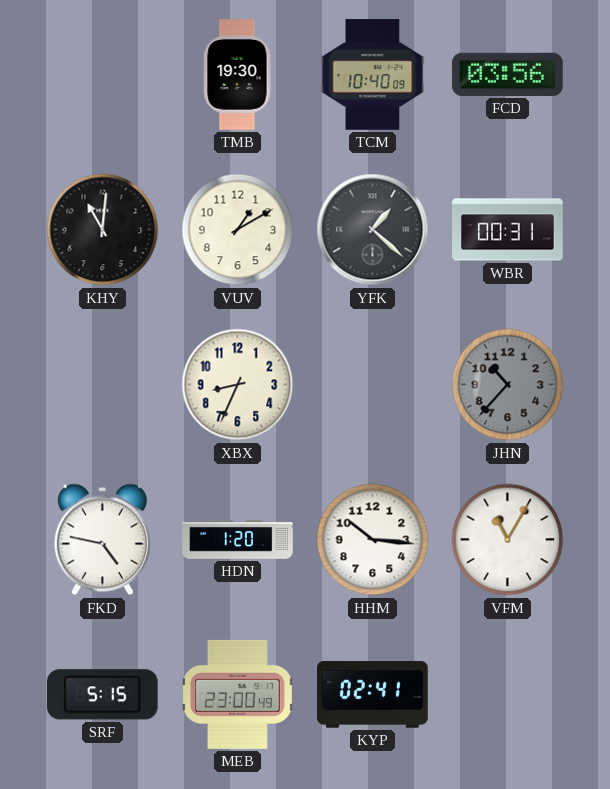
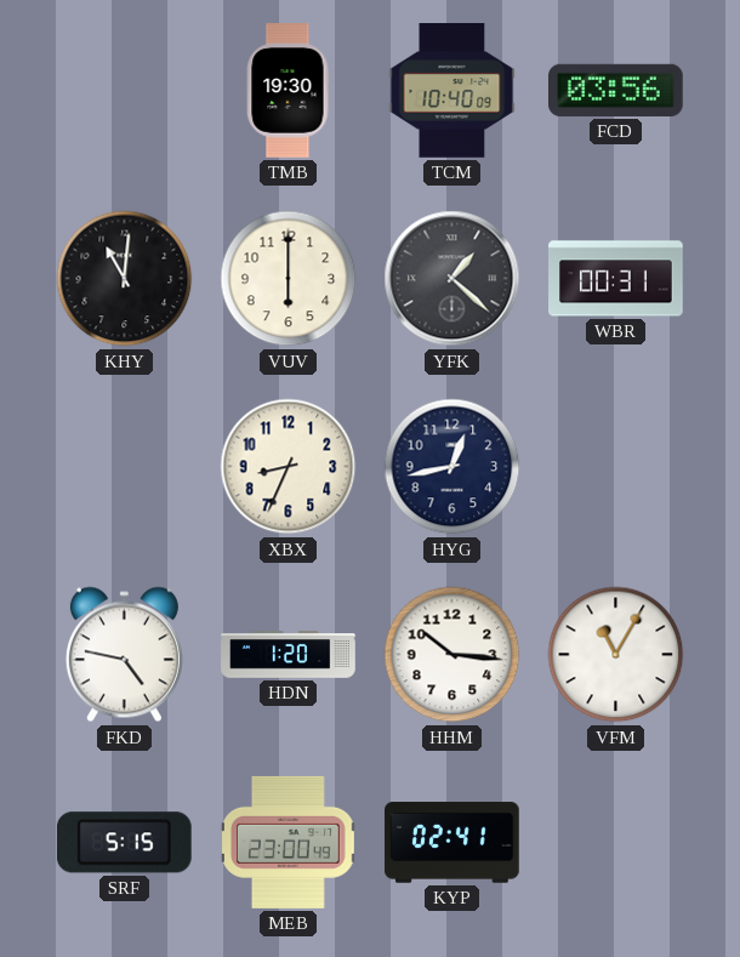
VUV: 1:10 -> 6:00 (289, 279)
HYG: none -> 12:43 (452, 467)
JHN: 10:37 -> none (508, 385)
